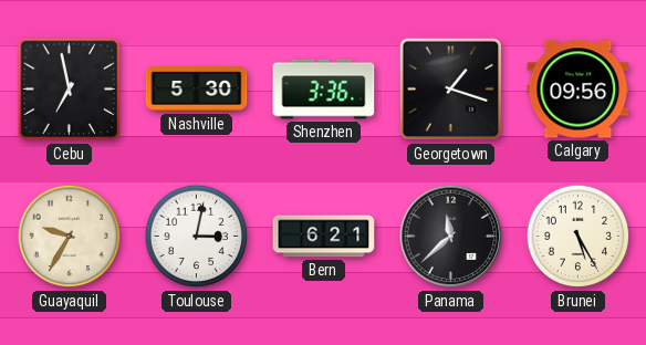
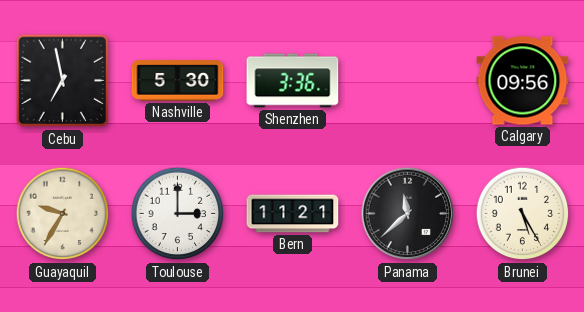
Georgetown: 1:18 -> none (451, 90)
Toulouse: 3:02 -> 3:00 (178, 214)
Bern: 6:21 -> 11:21 (293, 214)
